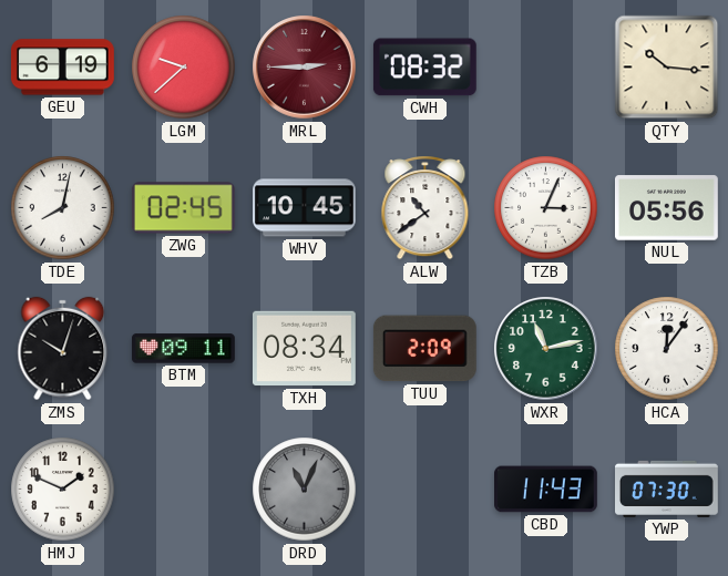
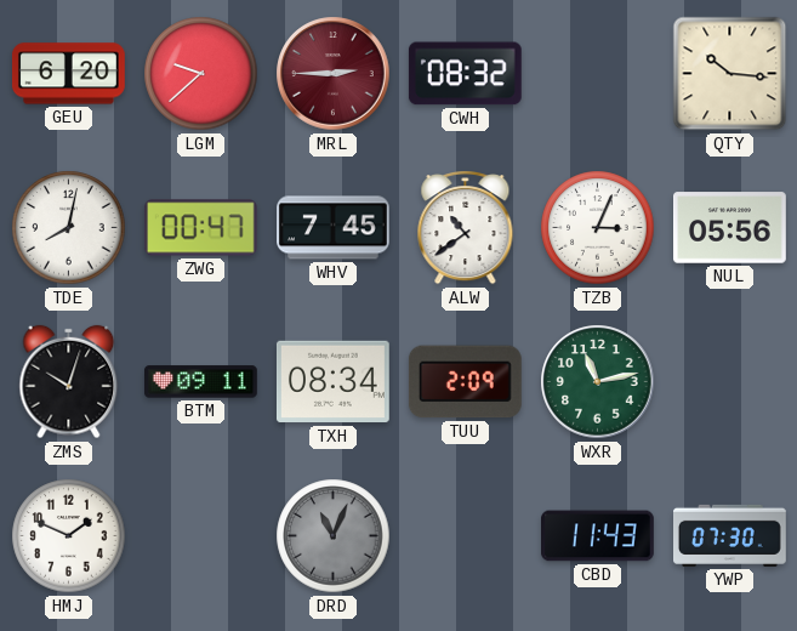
GEU: 6:19 -> 6:20 (68, 74)
ZWG: 02:45 -> 00:47 (200, 228)
WHV: 10:45 -> 7:45 (334, 228)
HCA: 12:06 -> none (667, 349)
